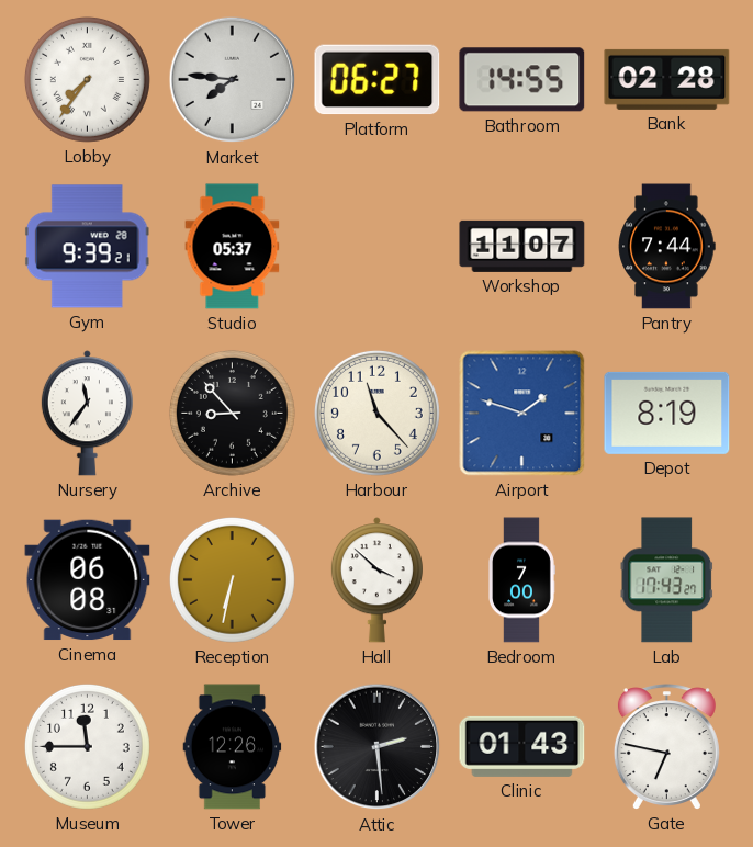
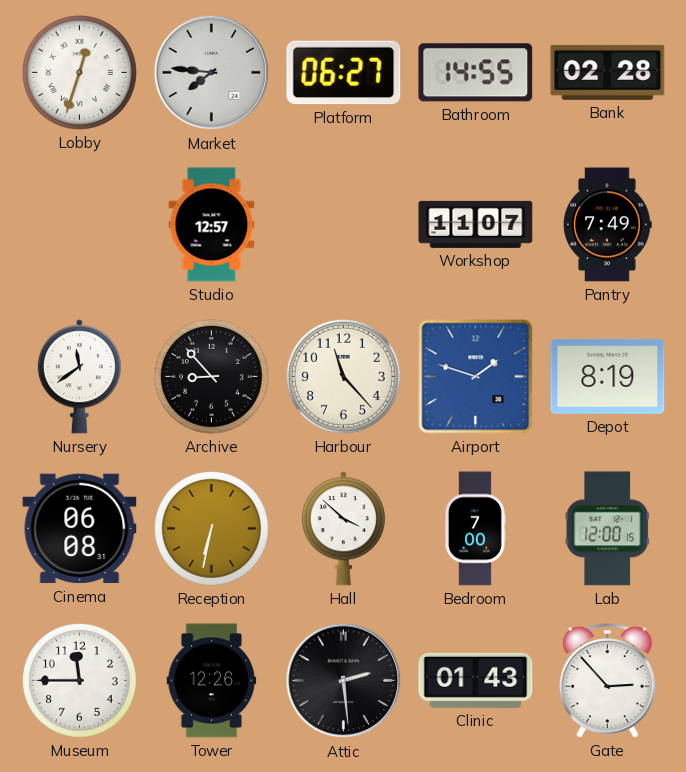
Lobby: 7:36 -> 12:33 (79, 72)
Gym: 9:39 -> none (87, 247)
Studio: 05:37 -> 12:57 (212, 225)
Pantry: 7:44 -> 7:49 (608, 225)
Nursery: 11:36 -> 11:39 (79, 377)
Lab: 17:43 -> 12:00 (608, 529)
Gate: 6:47 -> 2:53 (607, 681)
